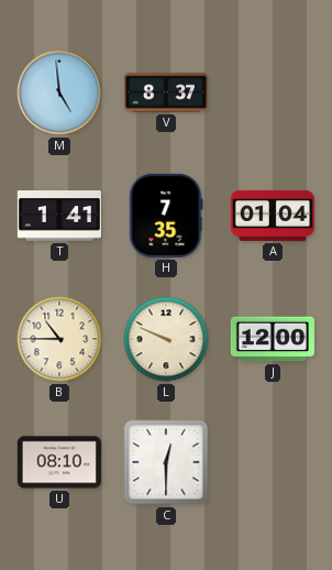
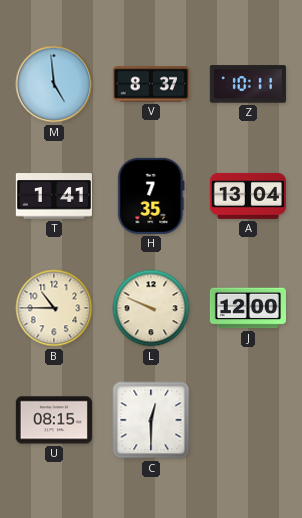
Z: none -> 10:11 (248, 84)
A: 01:04 -> 13:04 (248, 196)
U: 08:10 -> 08:15 (54, 420)
